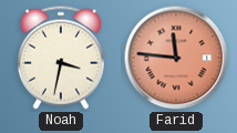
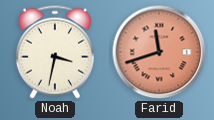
Farid: 11:46 -> 11:42 (159, 52)
